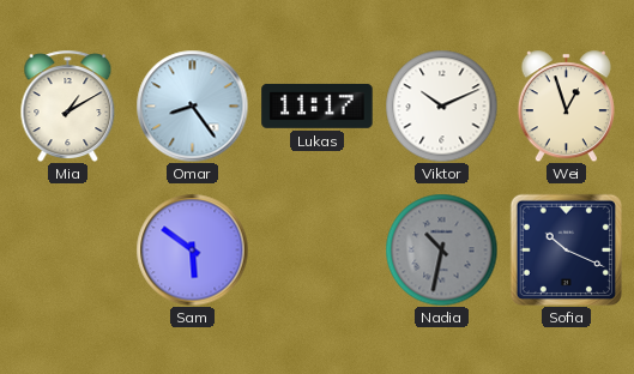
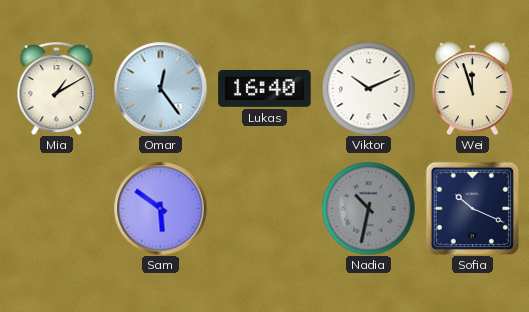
Omar: 8:24 -> 12:24 (160, 88)
Lukas: 11:17 -> 16:40 (265, 88)
Wei: 12:57 -> 11:57 (472, 88)
